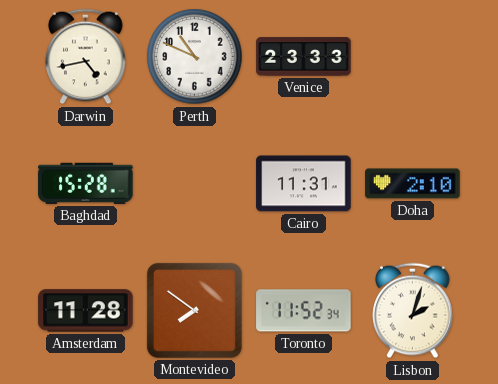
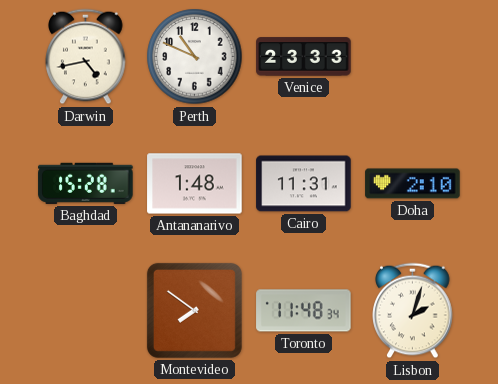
Antananarivo: none -> 1:48 (195, 184)
Amsterdam: 11:28 -> none (86, 311)
Toronto: 11:52 -> 11:48 (304, 311)
